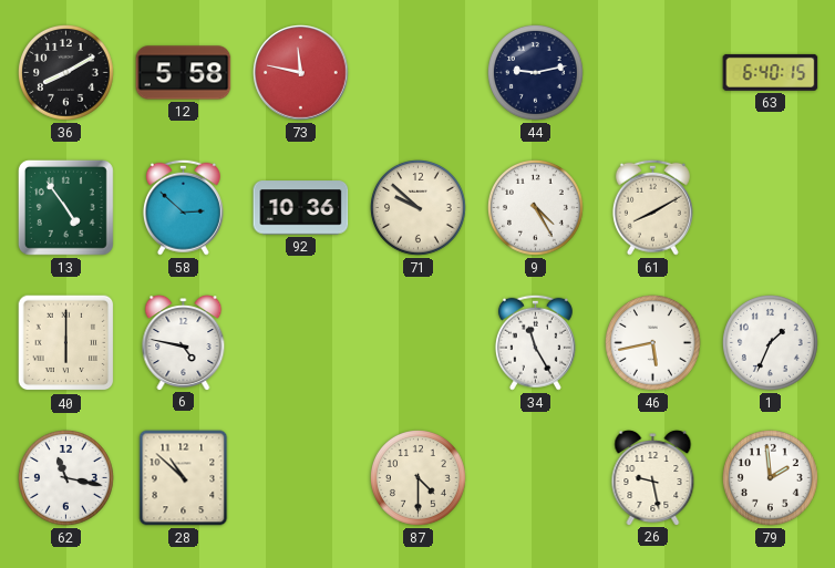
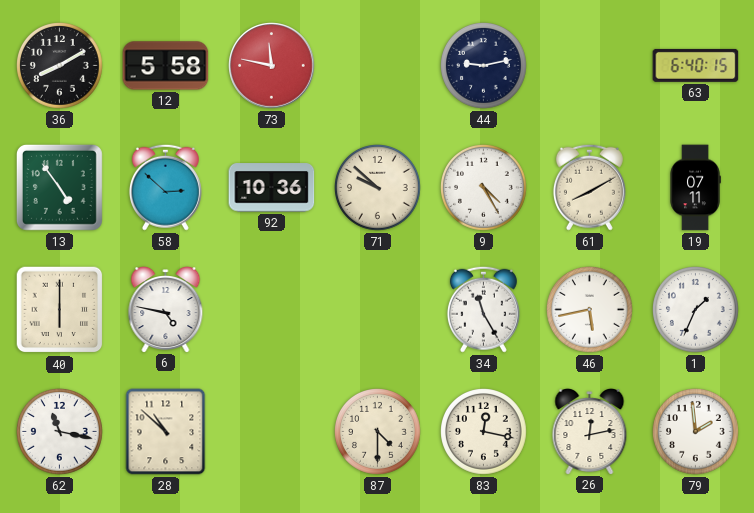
19: none -> 07:11 (695, 188)
83: none -> 12:17 (484, 432)
26: 9:28 -> 12:13 (590, 432)
